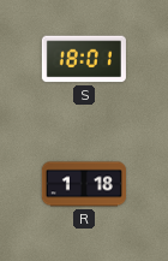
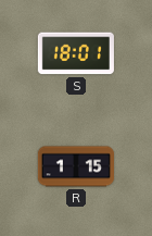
R: 1:18 -> 1:15 (76, 166)
